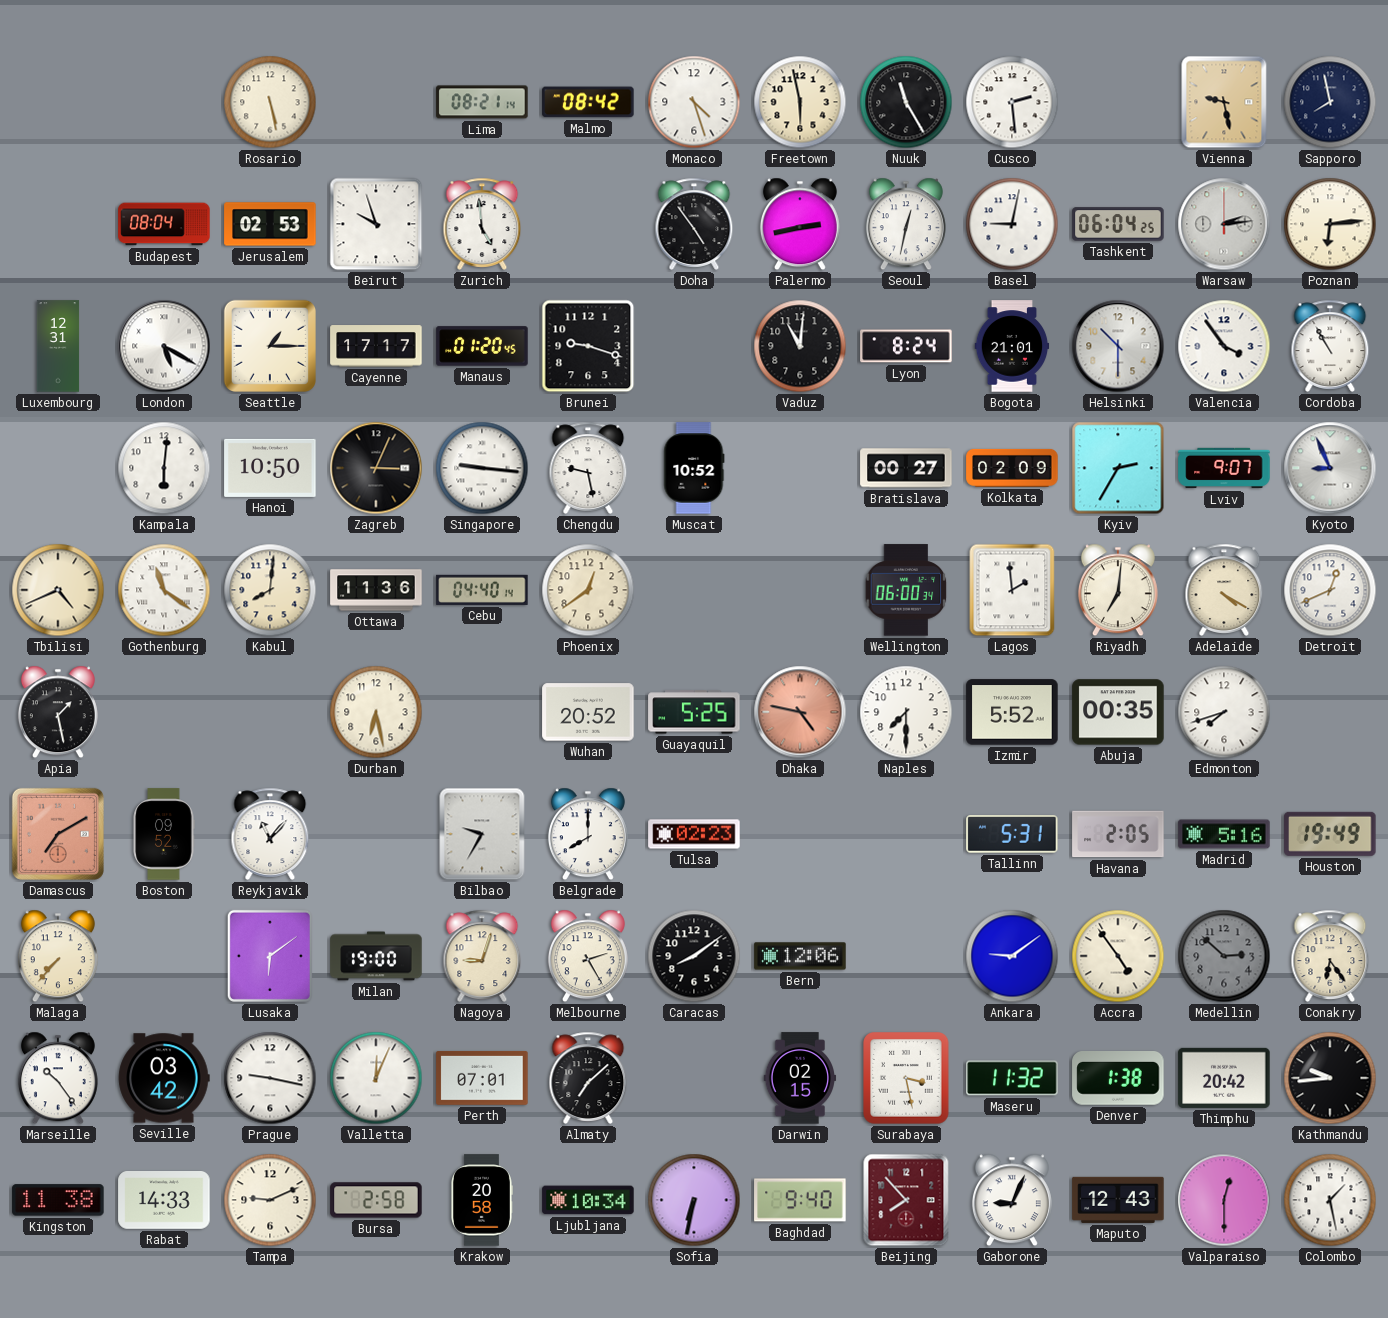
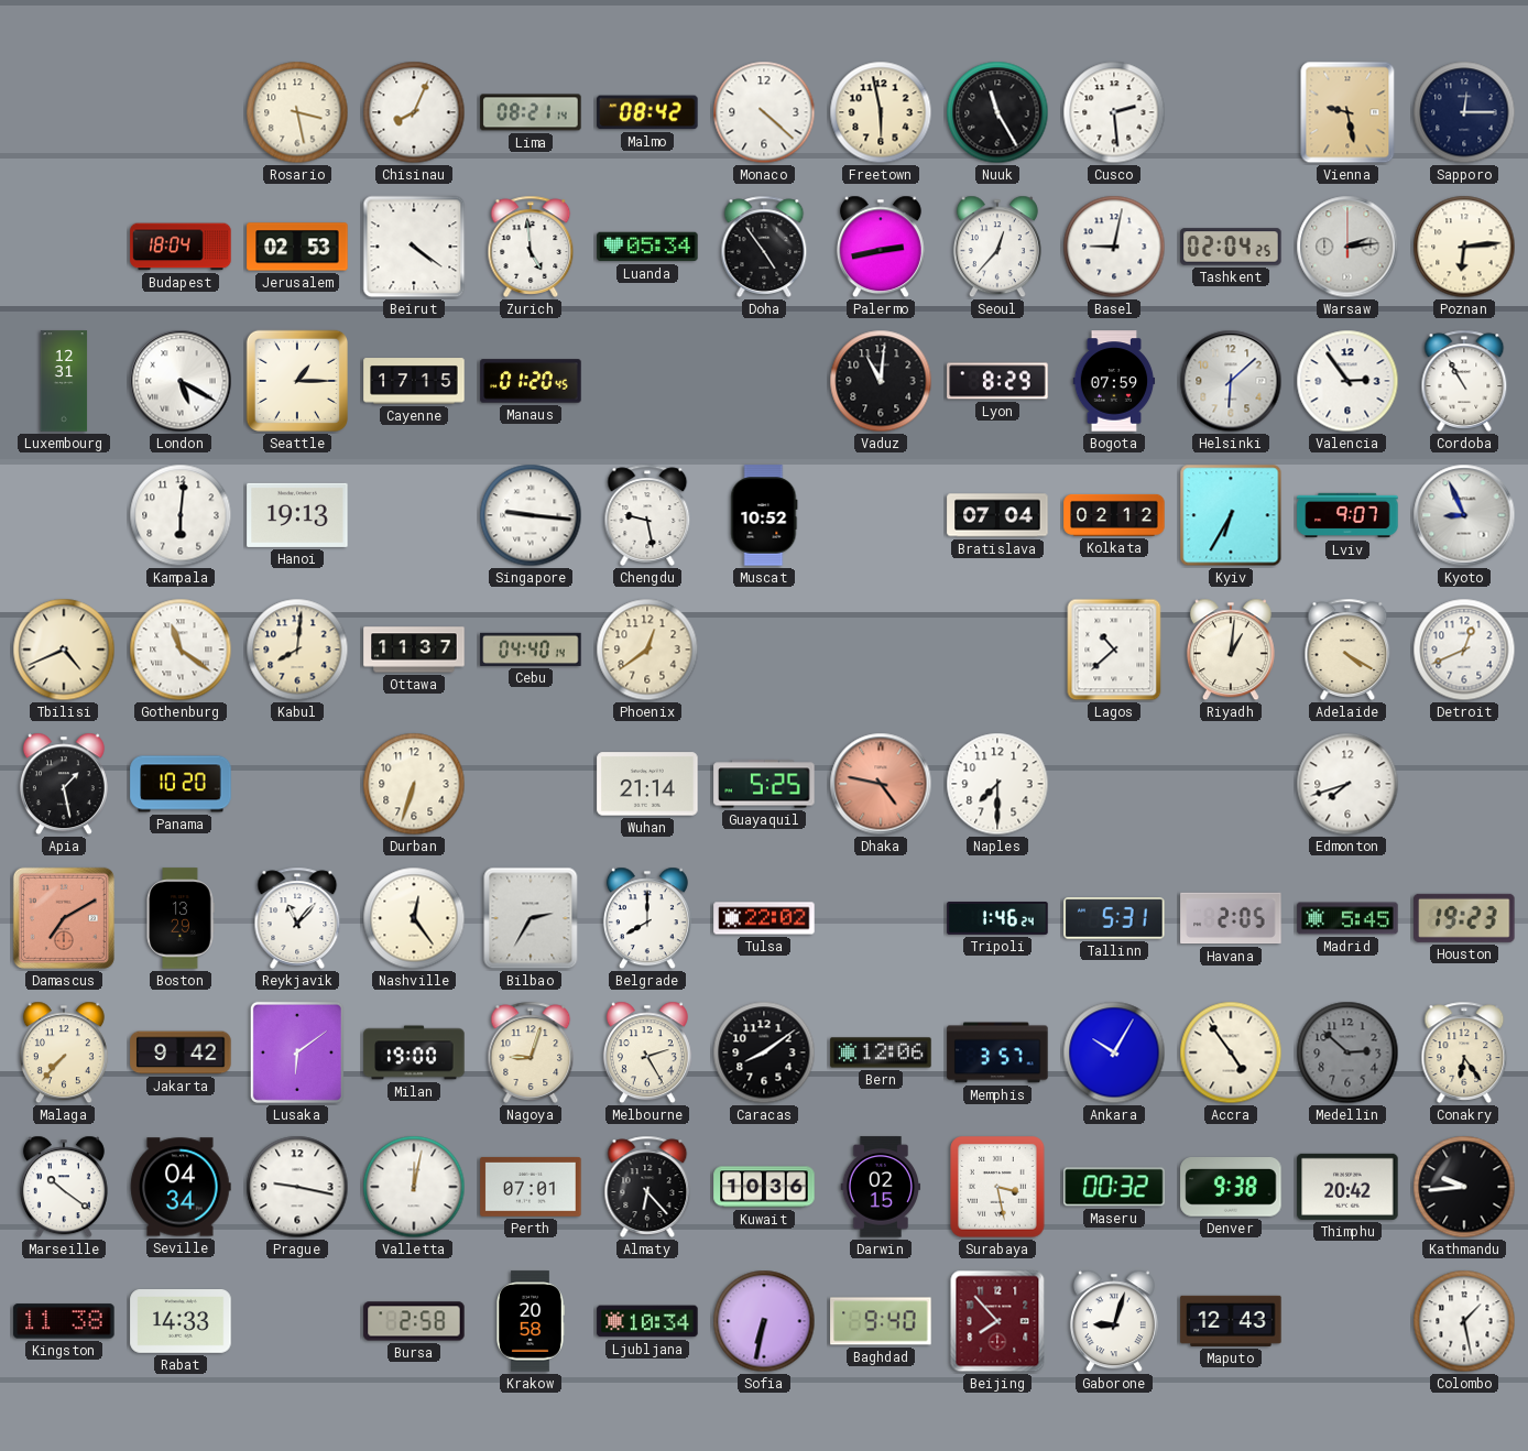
Rosario: 5:28 -> 3:28 (297, 112)
Chisinau: none -> 8:04 (414, 112)
Monaco: 4:27 -> 4:22 (764, 112)
Sapporo: 7:58 -> 12:15 (1464, 112)
Budapest: 08:04 -> 18:04 (181, 247)
Beirut: 9:57 -> 4:21 (414, 247)
Luanda: none -> 05:34 (647, 247)
Seoul: 12:32 -> 12:37 (997, 247)
Tashkent: 06:04 -> 02:04 (1231, 247)
Cayenne: 17:17 -> 17:15 (414, 381)
Brunei: 9:18 -> none (588, 346)
Lyon: 8:24 -> 8:29 (997, 381)
Bogota: 21:01 -> 07:59 (1114, 381)
Helsinki: 10:30 -> 6:08 (1231, 381)
Valencia: 3:54 -> 2:54 (1347, 381)
Hanoi: 10:50 -> 19:13 (297, 515)
Zagreb: 3:04 -> none (376, 468)
Bratislava: 00:27 -> 07:04 (997, 515)
Kolkata: 02:09 -> 02:12 (1114, 515)
Kyiv: 2:35 -> 6:35 (1231, 515)
Ottawa: 11:36 -> 11:37 (414, 650)
Wellington: 06:00 -> none (906, 590)
Lagos: 1:59 -> 10:38 (1114, 650)
Riyadh: 7:01 -> 1:01 (1231, 650)
Panama: none -> 10:20 (181, 784)
Durban: 6:28 -> 6:33 (414, 784)
Wuhan: 20:52 -> 21:14 (647, 784)
Izmir: 5:52 -> none (1012, 712)
Abuja: 00:35 -> none (1118, 712)
Boston: 09:52 -> 13:29 (181, 918)
Nashville: none -> 12:24 (414, 918)
Bilbao: 9:35 -> 2:35 (531, 918)
Tulsa: 02:23 -> 22:02 (764, 918)
Tripoli: none -> 1:46 (997, 919)
Madrid: 5:16 -> 5:45 (1347, 918)
Houston: 19:49 -> 19:23 (1464, 918)
Jakarta: none -> 9:42 (181, 1052)
Memphis: none -> 3:57 (997, 1052)
Ankara: 9:09 -> 10:05 (1114, 1052)
Marseille: 10:24 -> 10:21 (64, 1187)
Seville: 03:42 -> 04:34 (181, 1187)
Valletta: 12:04 -> 12:02 (414, 1187)
Almaty: 7:08 -> 6:23 (647, 1187)
Kuwait: none -> 10:36 (764, 1187)
Maseru: 11:32 -> 00:32 (1114, 1187)
Denver: 1:38 -> 9:38 (1231, 1188)
Tampa: 9:11 -> none (270, 1200)
Gaborone: 9:04 -> 9:03 (1114, 1321)
Valparaiso: 12:30 -> none (1224, 1200)
